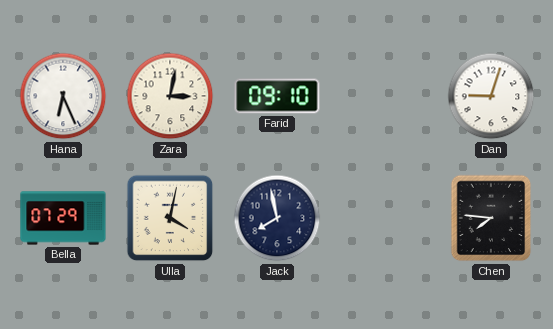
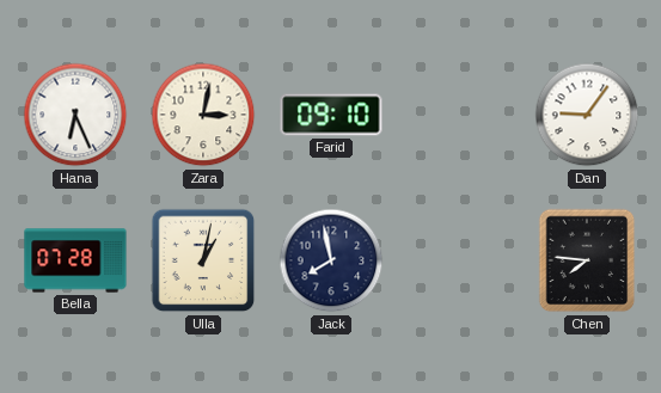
Dan: 9:03 -> 9:06 (587, 115)
Bella: 07:29 -> 07:28 (75, 260)
Ulla: 4:02 -> 1:02 (203, 260)
